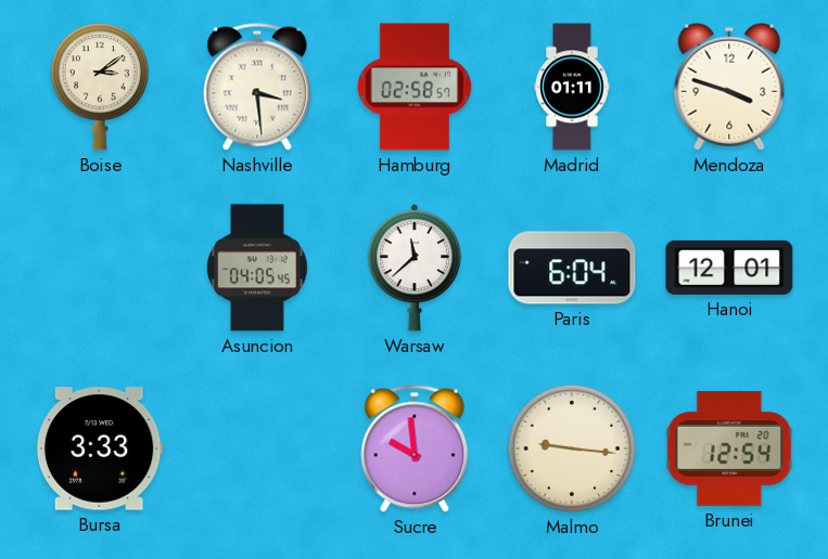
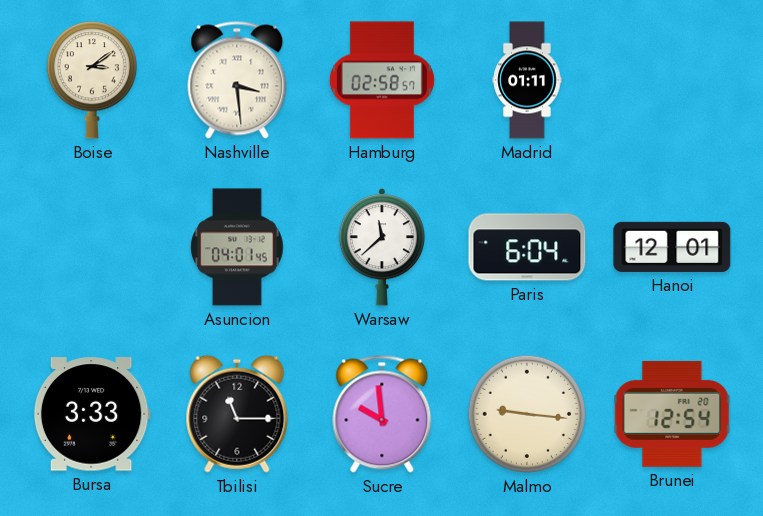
Mendoza: 3:48 -> none (729, 87)
Asuncion: 04:05 -> 04:01 (238, 247)
Tbilisi: none -> 11:15 (237, 414)
